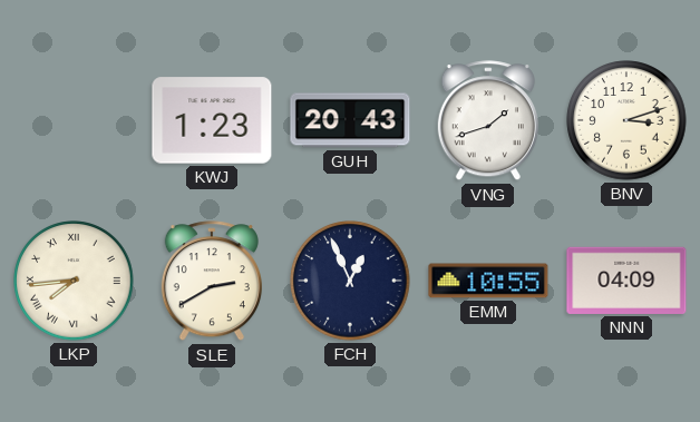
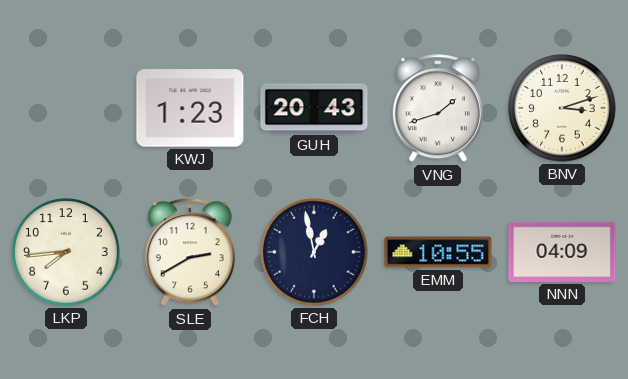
LKP numerals: Roman -> Arabic (66, 252)
FCH: 12:56 -> 12:58 (314, 252)
